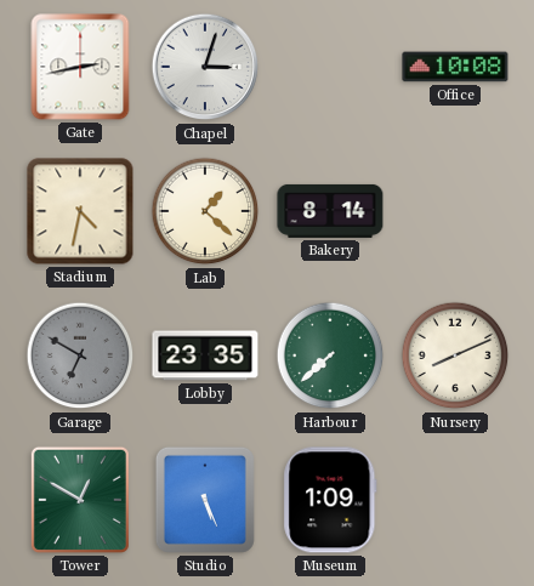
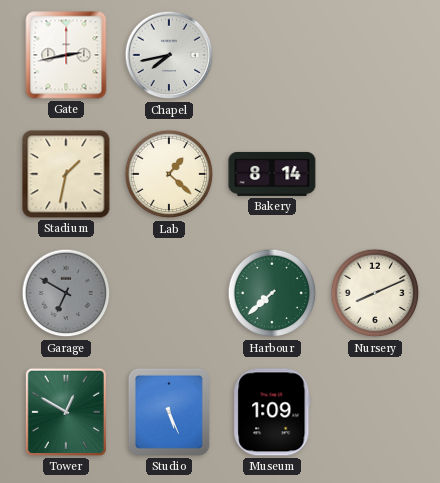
Chapel: 3:03 -> 7:43 (169, 55)
Office: 10:08 -> none (455, 67)
Stadium: 4:32 -> 1:32 (66, 174)
Lobby: 23:35 -> none (205, 355)
